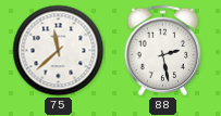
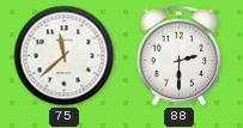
88: 2:28 -> 2:30 (180, 56)
